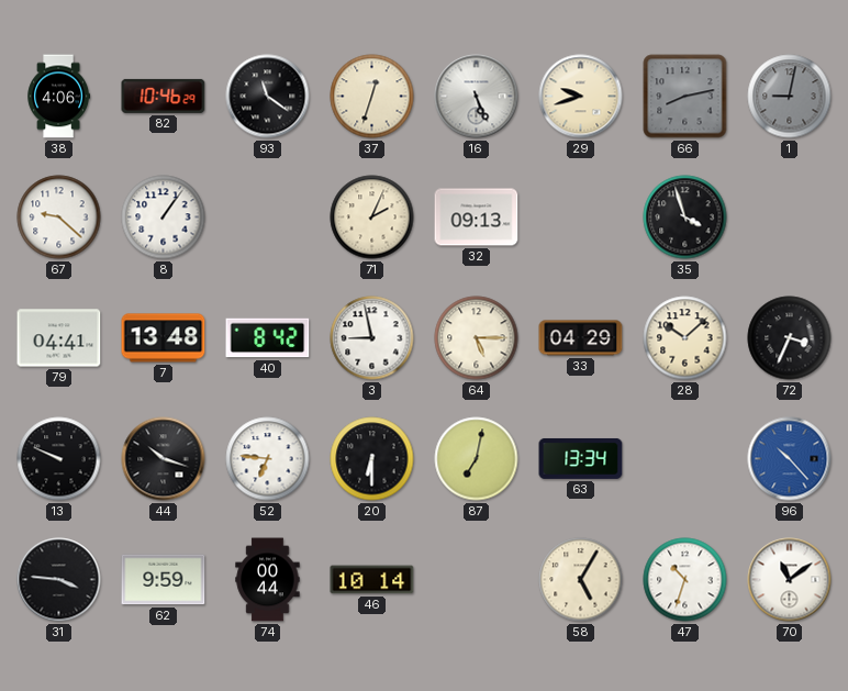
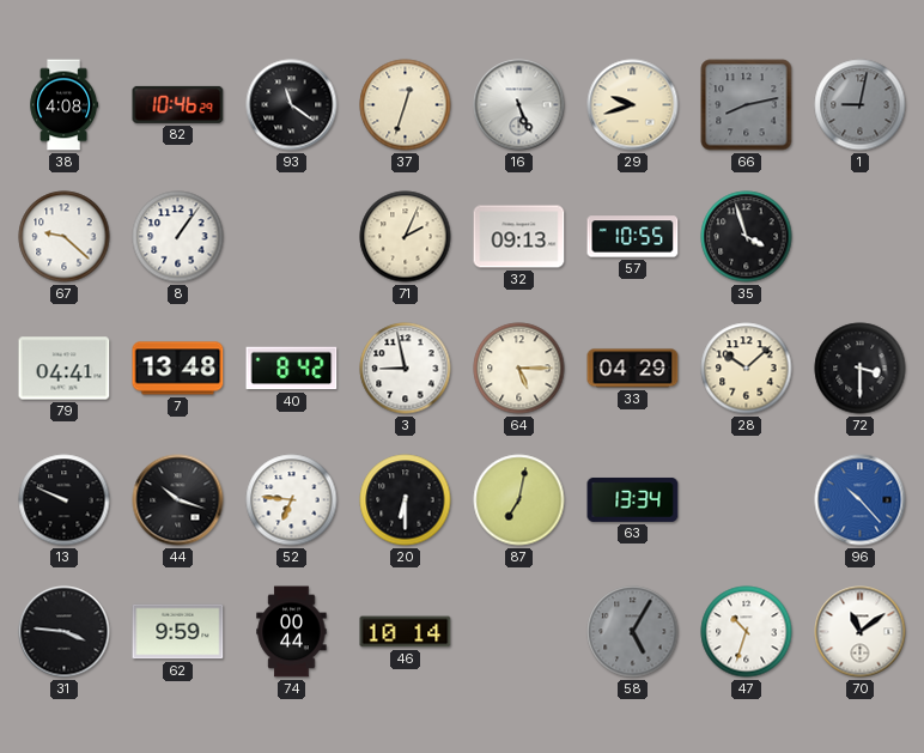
38: 4:06 -> 4:08 (65, 105)
57: none -> 10:55 (633, 237)
72: 3:34 -> 3:30 (861, 369)
58 dial: cream -> grey (633, 632)
